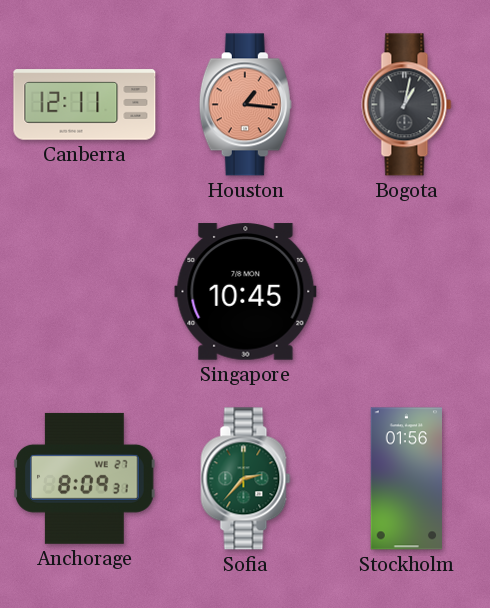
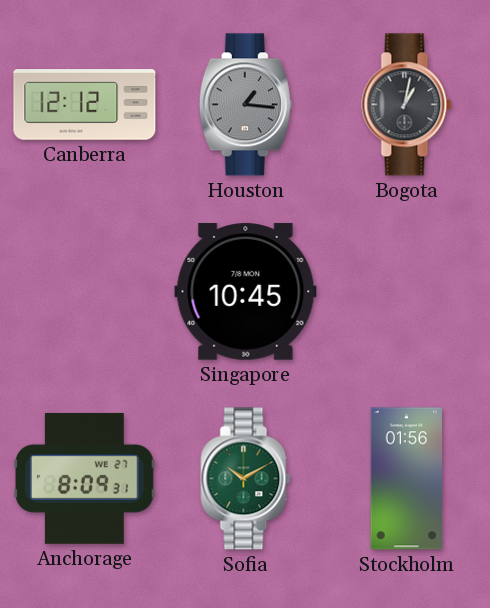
Canberra: 12:11 -> 12:12 (85, 105)
Houston dial: salmon -> grey (245, 105)
Sofia: 2:37 -> 10:10 (246, 479)
